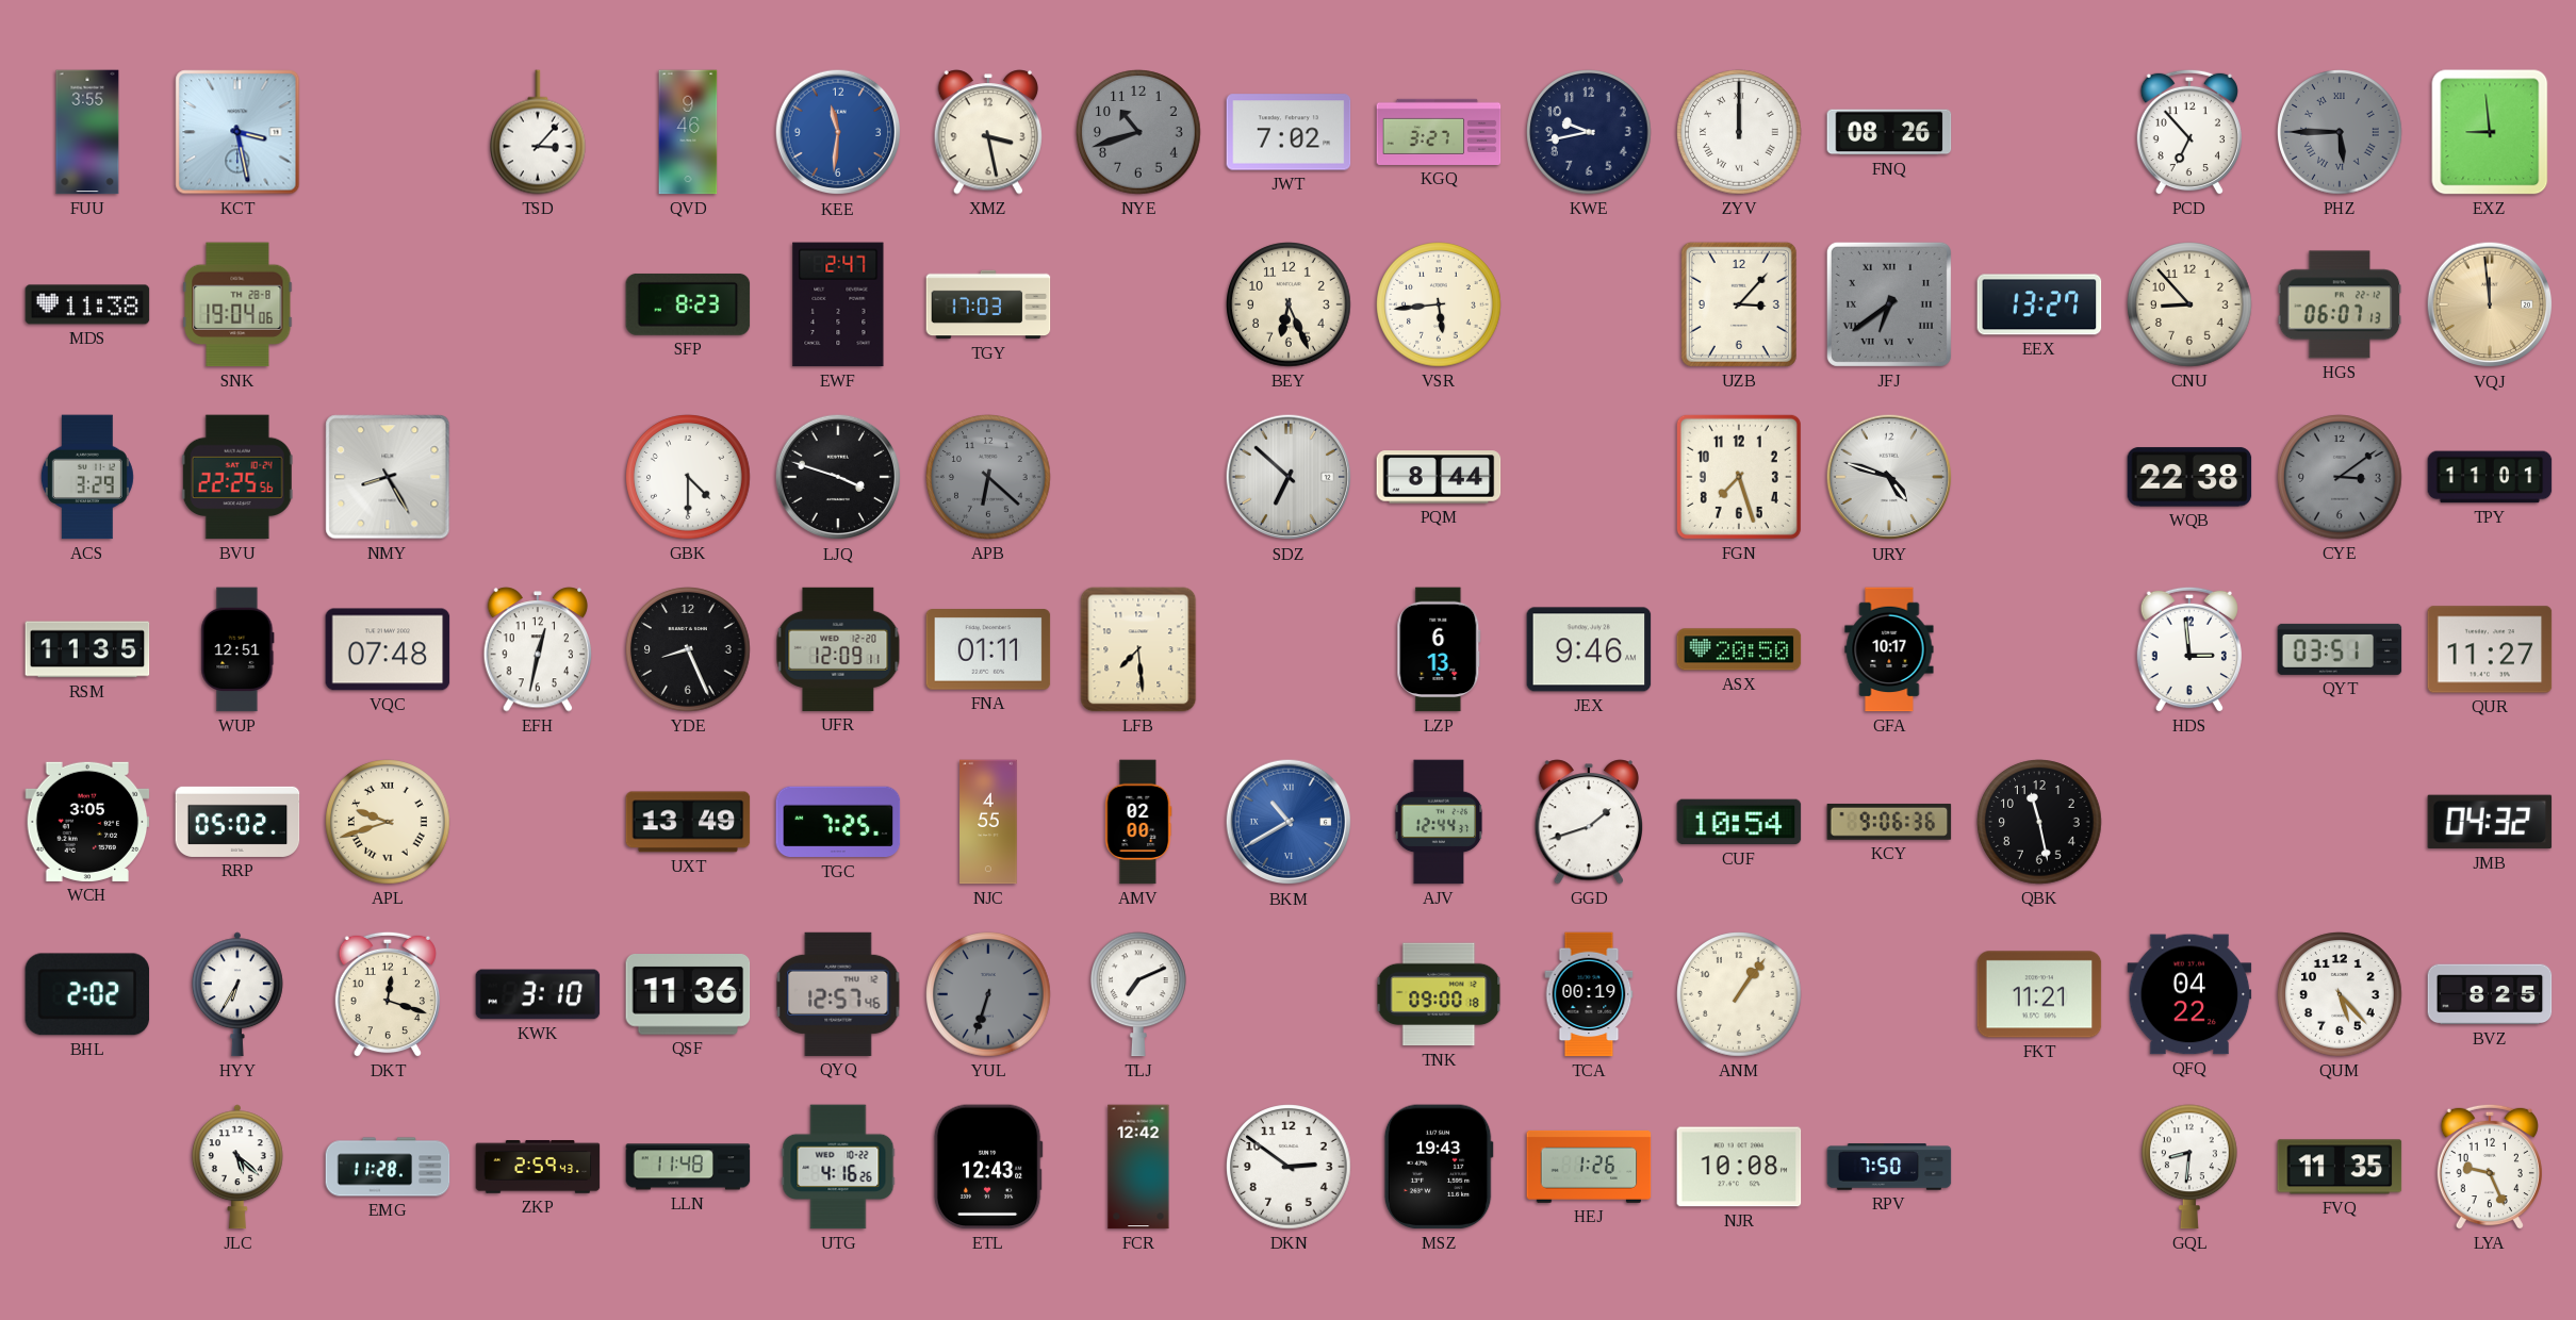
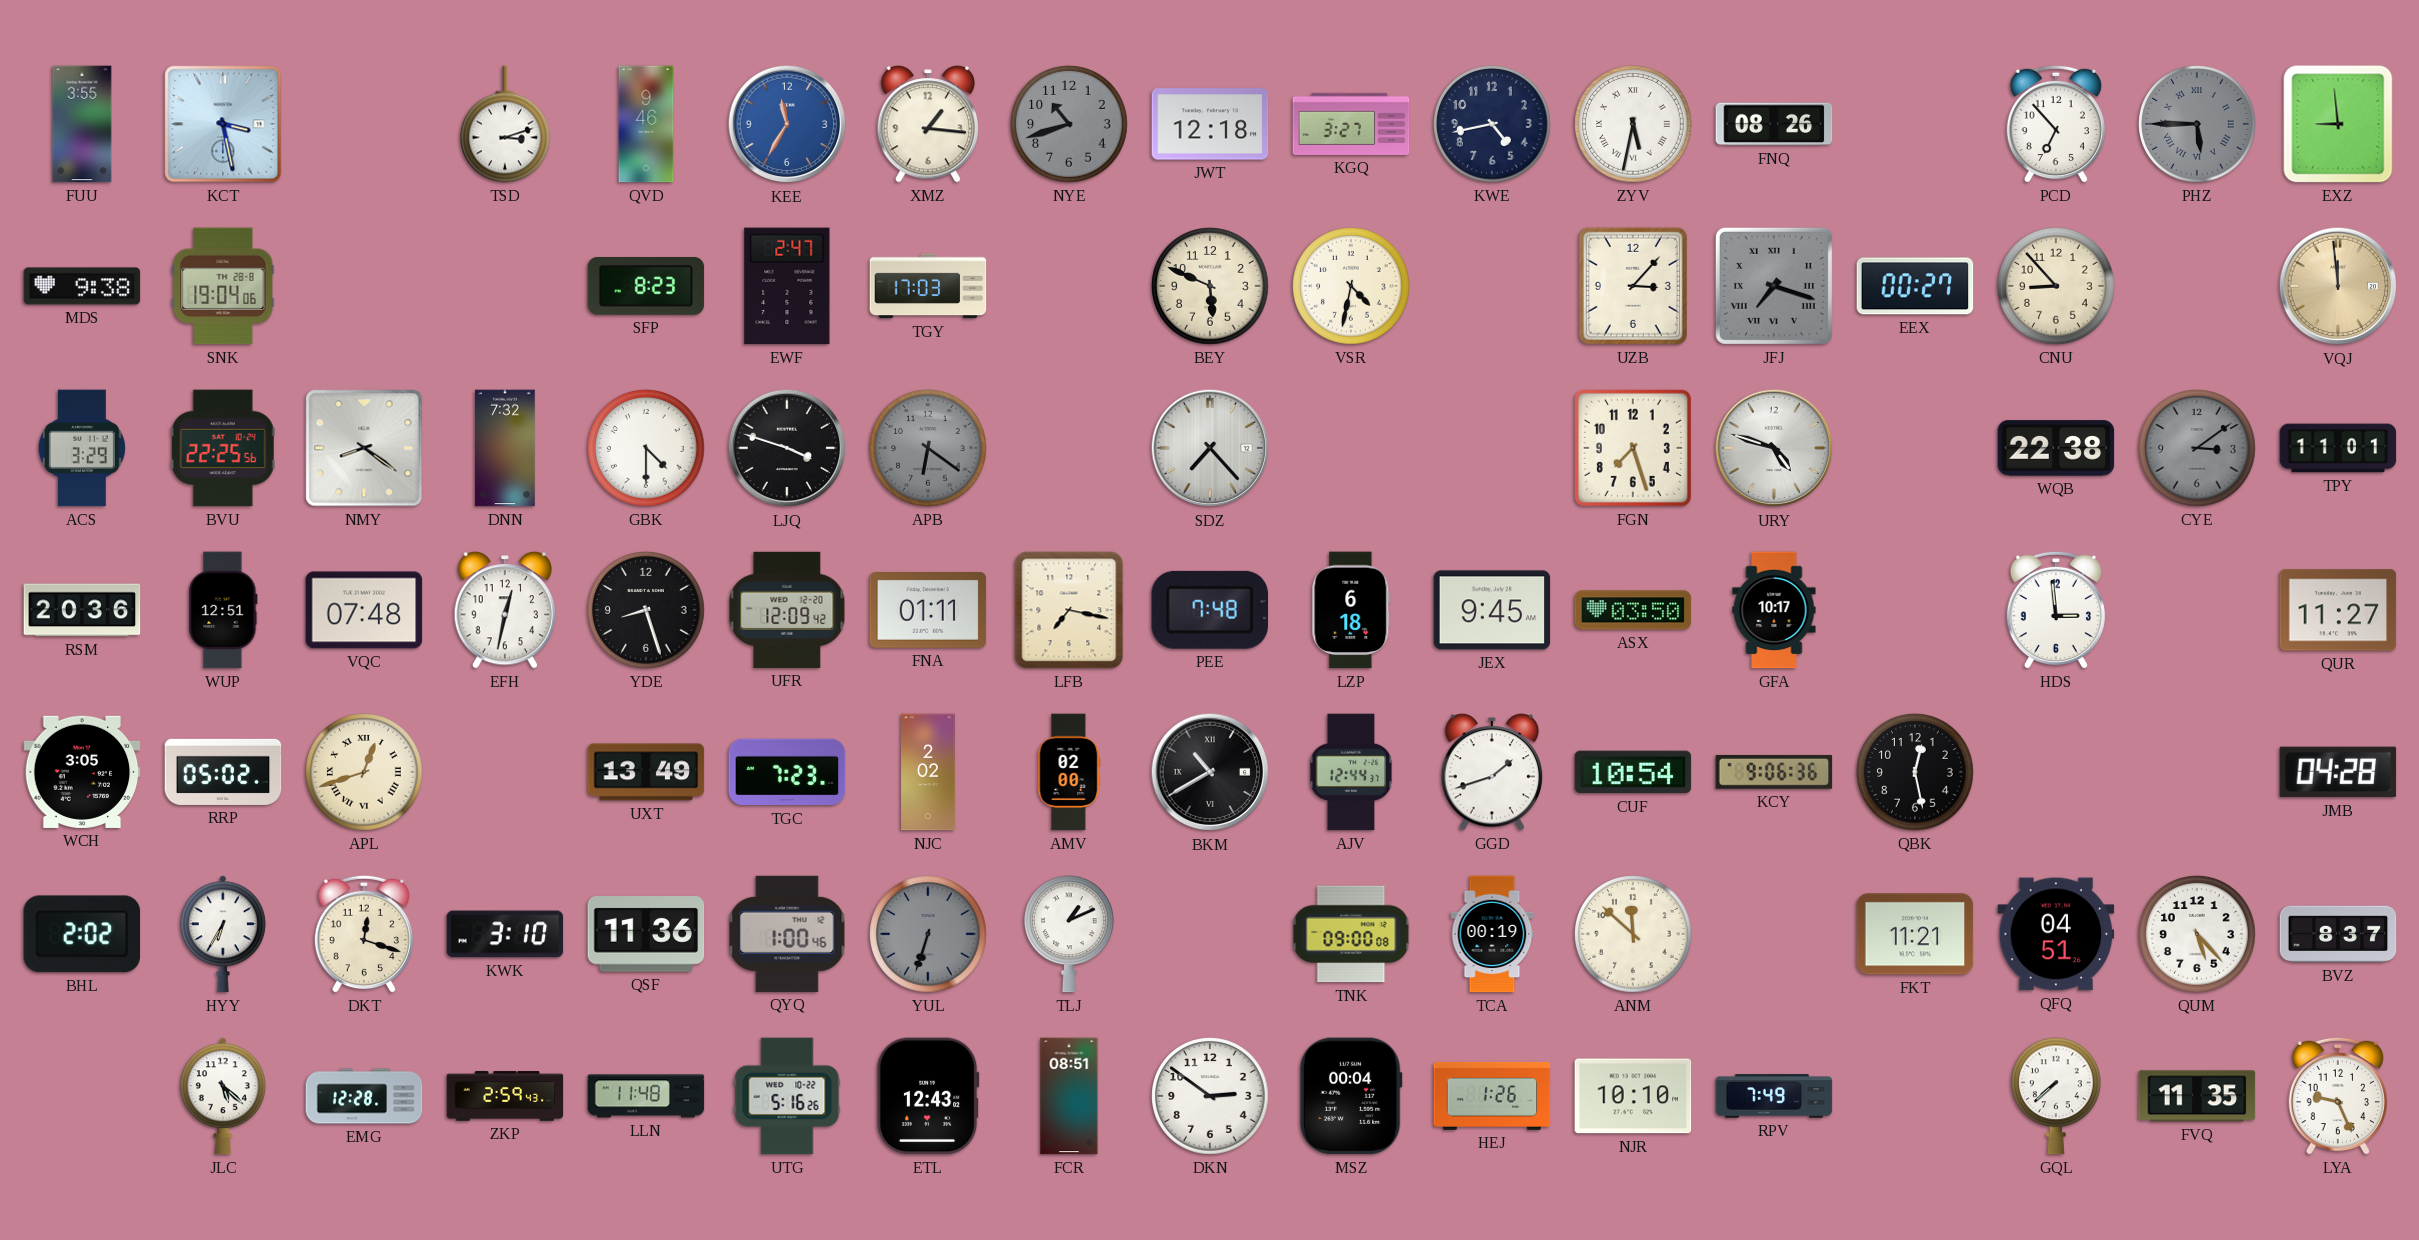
TSD: 3:07 -> 3:12 (506, 124)
KEE: 11:31 -> 11:35 (787, 124)
XMZ: 3:28 -> 1:16 (928, 124)
JWT: 7:02 -> 12:18 (1210, 124)
KWE: 9:43 -> 4:43 (1492, 124)
ZYV: 12:00 -> 5:32 (1633, 124)
MDS: 11:38 -> 9:38 (82, 286)
BEY: 6:26 -> 5:49 (1210, 286)
VSR: 5:44 -> 4:32 (1351, 286)
JFJ: 6:39 -> 7:18 (1774, 286)
EEX: 13:27 -> 00:27 (1915, 286)
HGS: 06:07 -> none (2340, 304)
NMY: 8:25 -> 8:21 (364, 448)
DNN: none -> 7:32 (505, 448)
APB: 6:22 -> 6:21 (928, 448)
SDZ: 6:52 -> 7:23 (1210, 448)
PQM: 8:44 -> none (1439, 477)
RSM: 11:35 -> 20:36 (82, 610)
YDE: 8:26 -> 8:27 (646, 610)
UFR: 12:09:11 -> 12:09:42 (787, 610)
LFB: 7:29 -> 7:17 (1069, 610)
PEE: none -> 7:48 (1209, 610)
LZP: 6:13 -> 6:18 (1351, 610)
JEX: 9:46 -> 9:45 (1492, 610)
ASX: 20:50 -> 03:50 (1633, 610)
QYT: 03:51 -> none (2340, 649)
APL: 9:42 -> 12:42 (364, 772)
TGC: 7:25 -> 7:23 (787, 772)
NJC: 4:55 -> 2:02 (928, 772)
BKM dial: blue -> black (1210, 772)
QBK: 11:28 -> 12:28 (1915, 772)
JMB: 04:32 -> 04:28 (2338, 772)
QYQ: 12:57 -> 1:00 (787, 934)
TLJ: 7:11 -> 1:11 (1070, 934)
TNK: 09:00:18 -> 09:00:08 (1351, 934)
ANM: 1:06 -> 11:52 (1633, 934)
QFQ: 04:22 -> 04:51 (2056, 934)
BVZ: 8:25 -> 8:37 (2338, 934)
EMG: 11:28 -> 12:28 (364, 1096)
UTG: 4:16 -> 5:16 (787, 1096)
FCR: 12:42 -> 08:51 (1069, 1096)
MSZ: 19:43 -> 00:04 (1351, 1096)
NJR: 10:08 -> 10:10 (1633, 1096)
RPV: 7:50 -> 7:49 (1774, 1096)
GQL: 8:31 -> 7:38 (2057, 1096)
